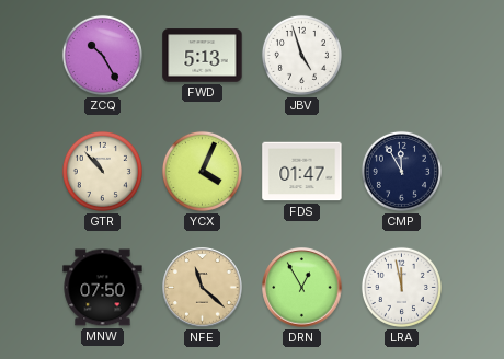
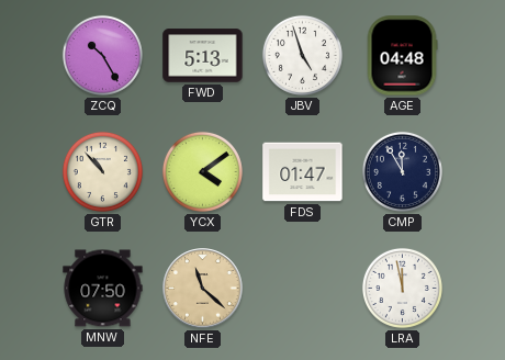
AGE: none -> 04:48 (402, 56)
YCX: 4:04 -> 4:09 (202, 171)
DRN: 12:55 -> none (302, 288)
